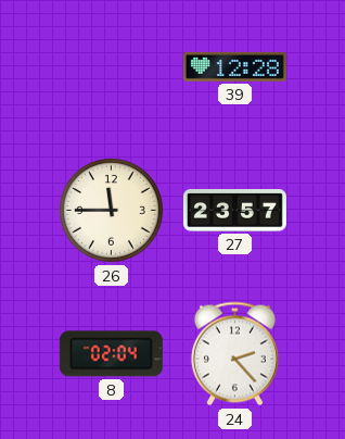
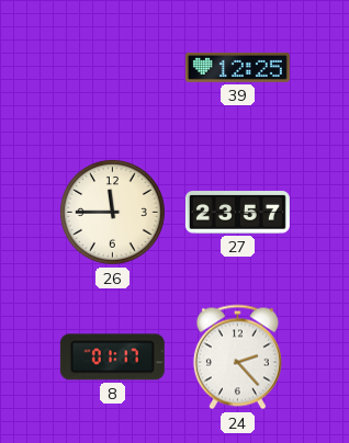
39: 12:28 -> 12:25 (237, 67)
8: 02:04 -> 01:17 (112, 357)
